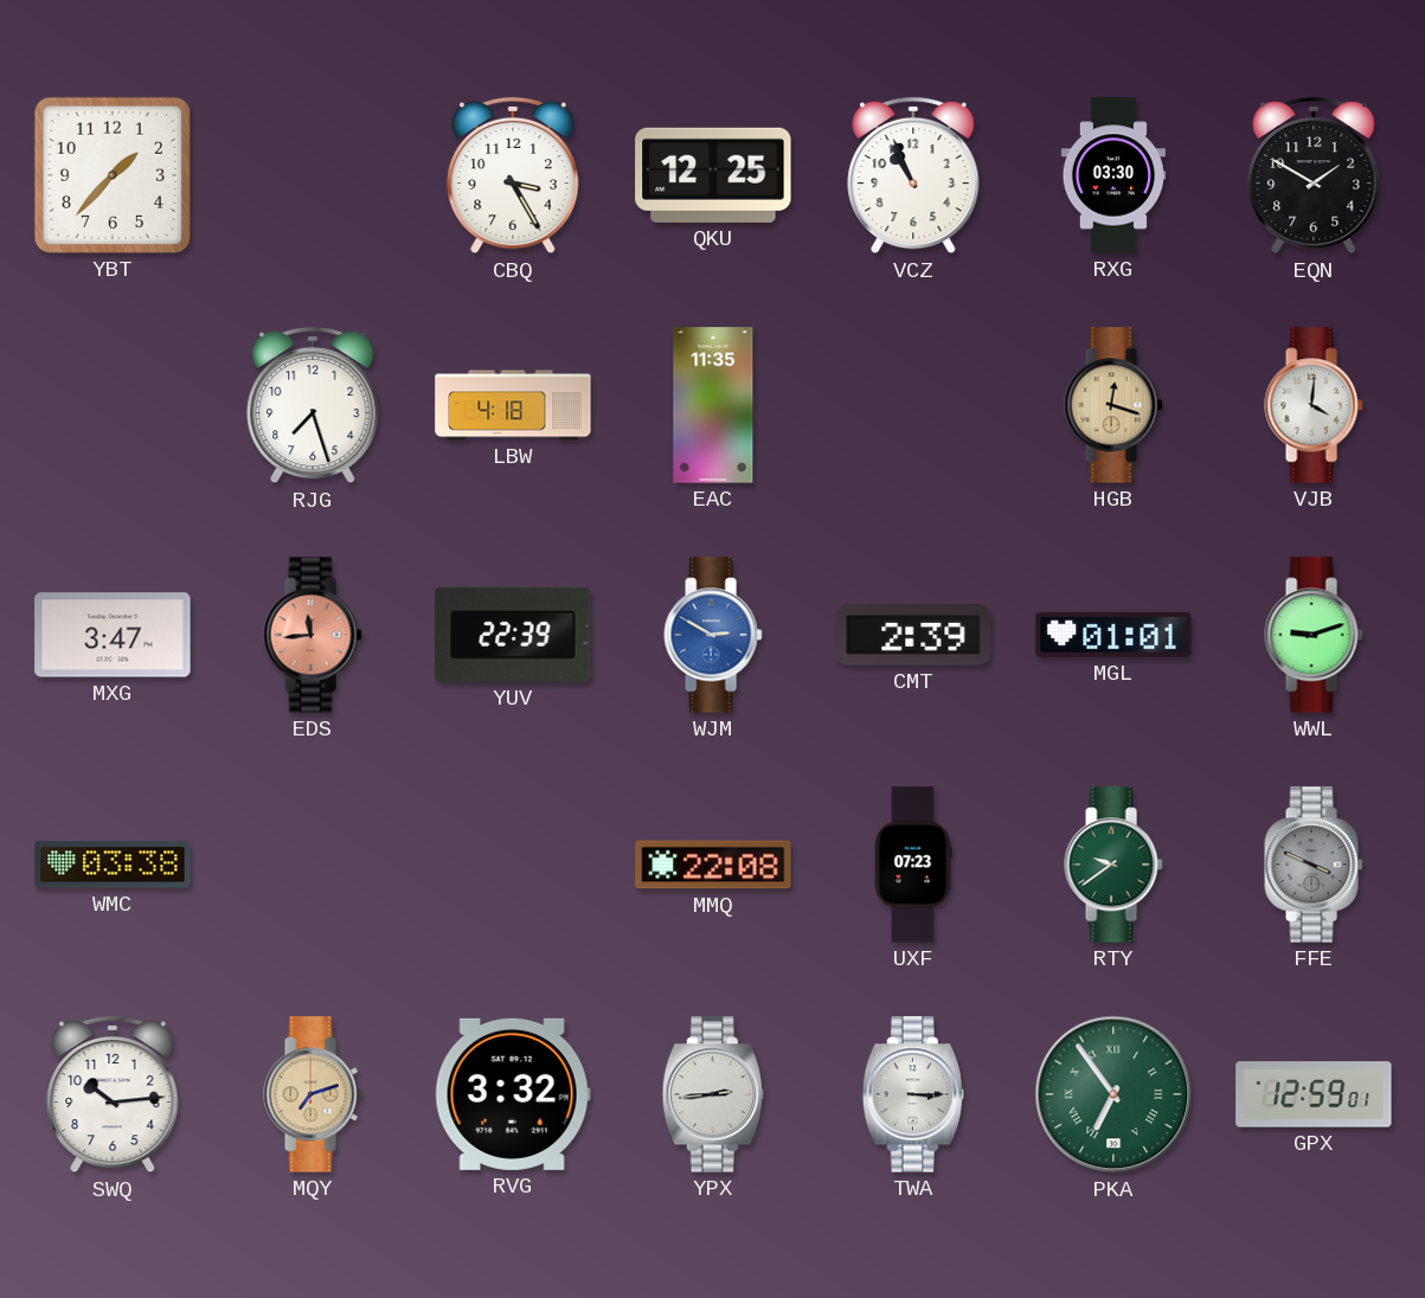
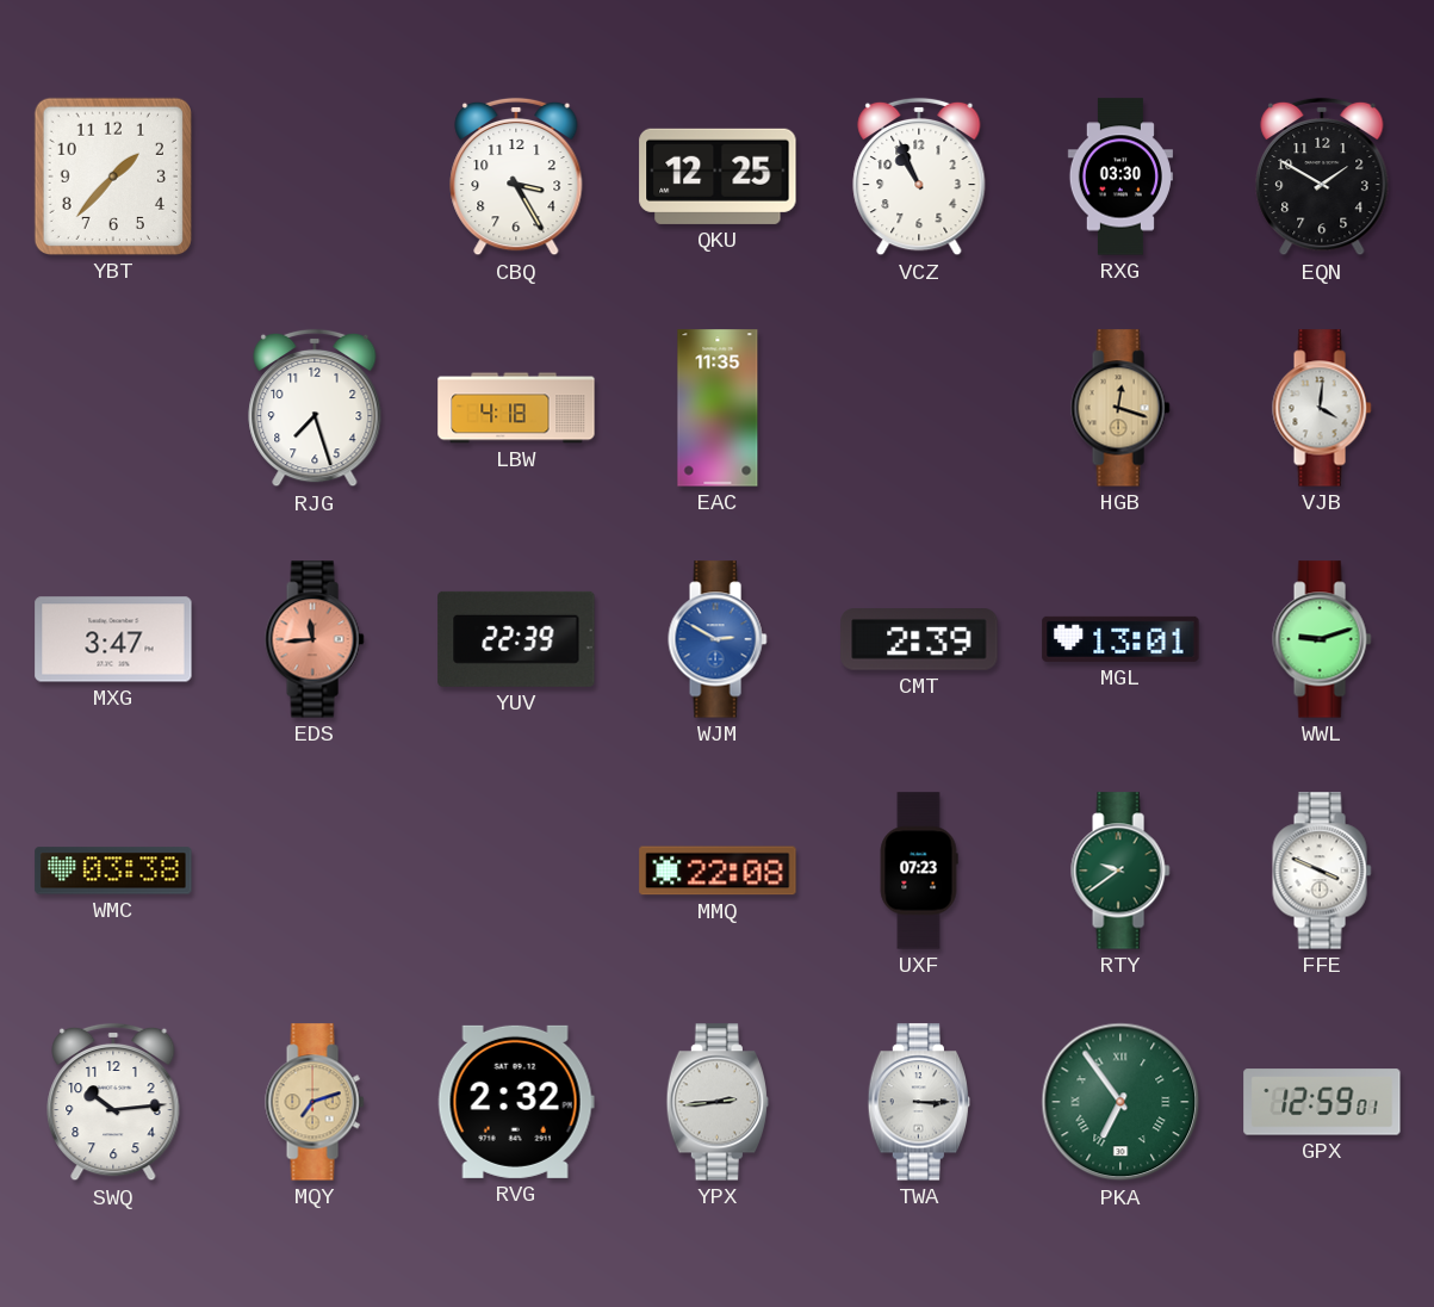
MGL: 01:01 -> 13:01 (1120, 639)
FFE dial: grey -> white (1322, 871)
RVG: 3:32 -> 2:32 (516, 1102)
